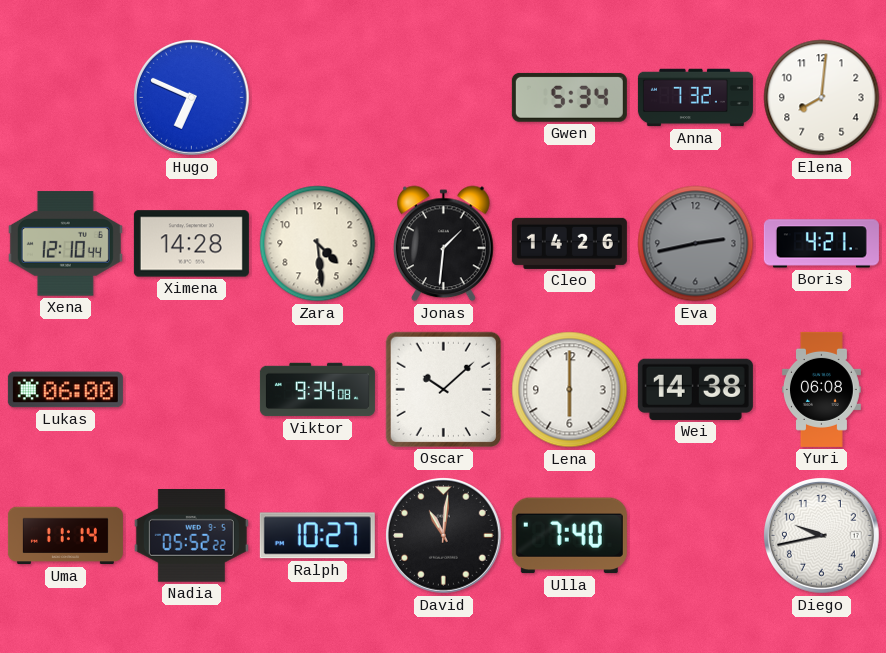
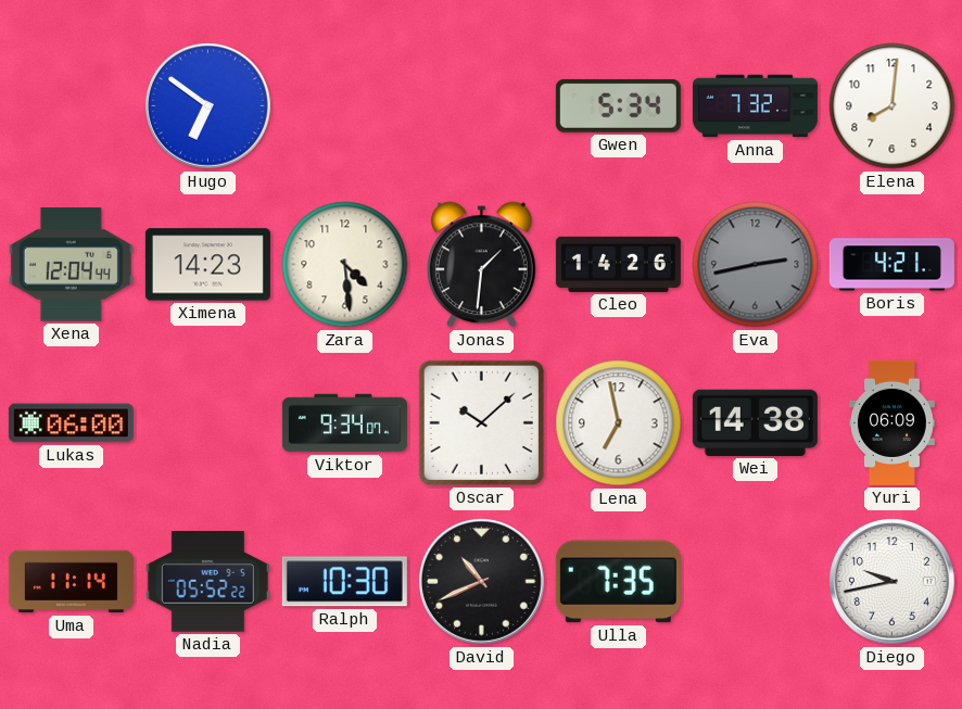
Hugo: 6:49 -> 6:51 (208, 106)
Xena: 12:10 -> 12:04 (71, 265)
Ximena: 14:28 -> 14:23 (207, 265)
Viktor: 9:34:08 -> 9:34:07 (344, 423)
Lena: 6:00 -> 6:58 (619, 423)
Yuri: 06:08 -> 06:09 (891, 422)
Ralph: 10:27 -> 10:30 (344, 582)
David: 11:01 -> 10:41 (482, 582)
Ulla: 7:40 -> 7:35 (618, 582)
